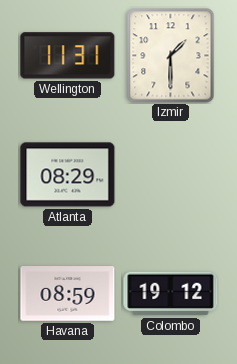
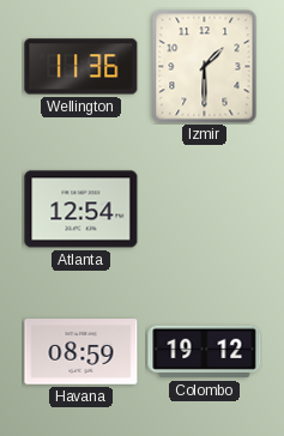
Wellington: 11:31 -> 11:36 (81, 67)
Atlanta: 08:29 -> 12:54 (81, 210)
